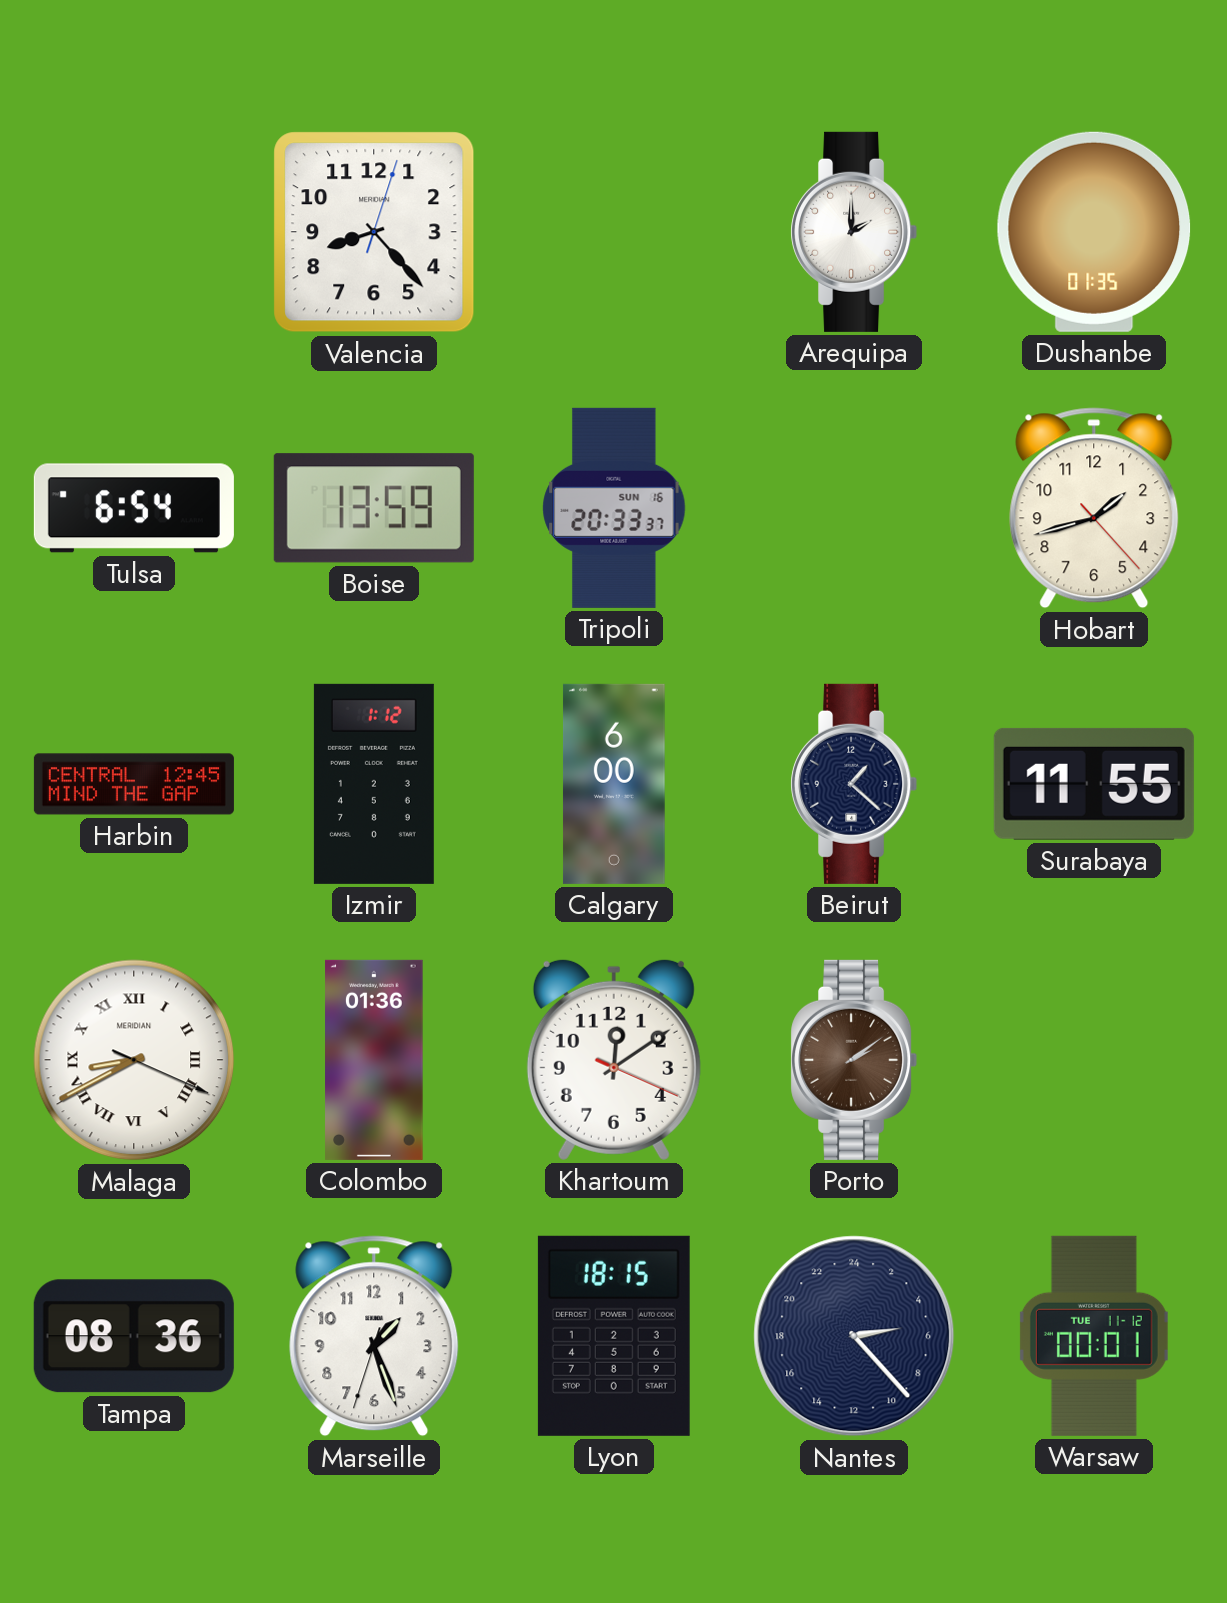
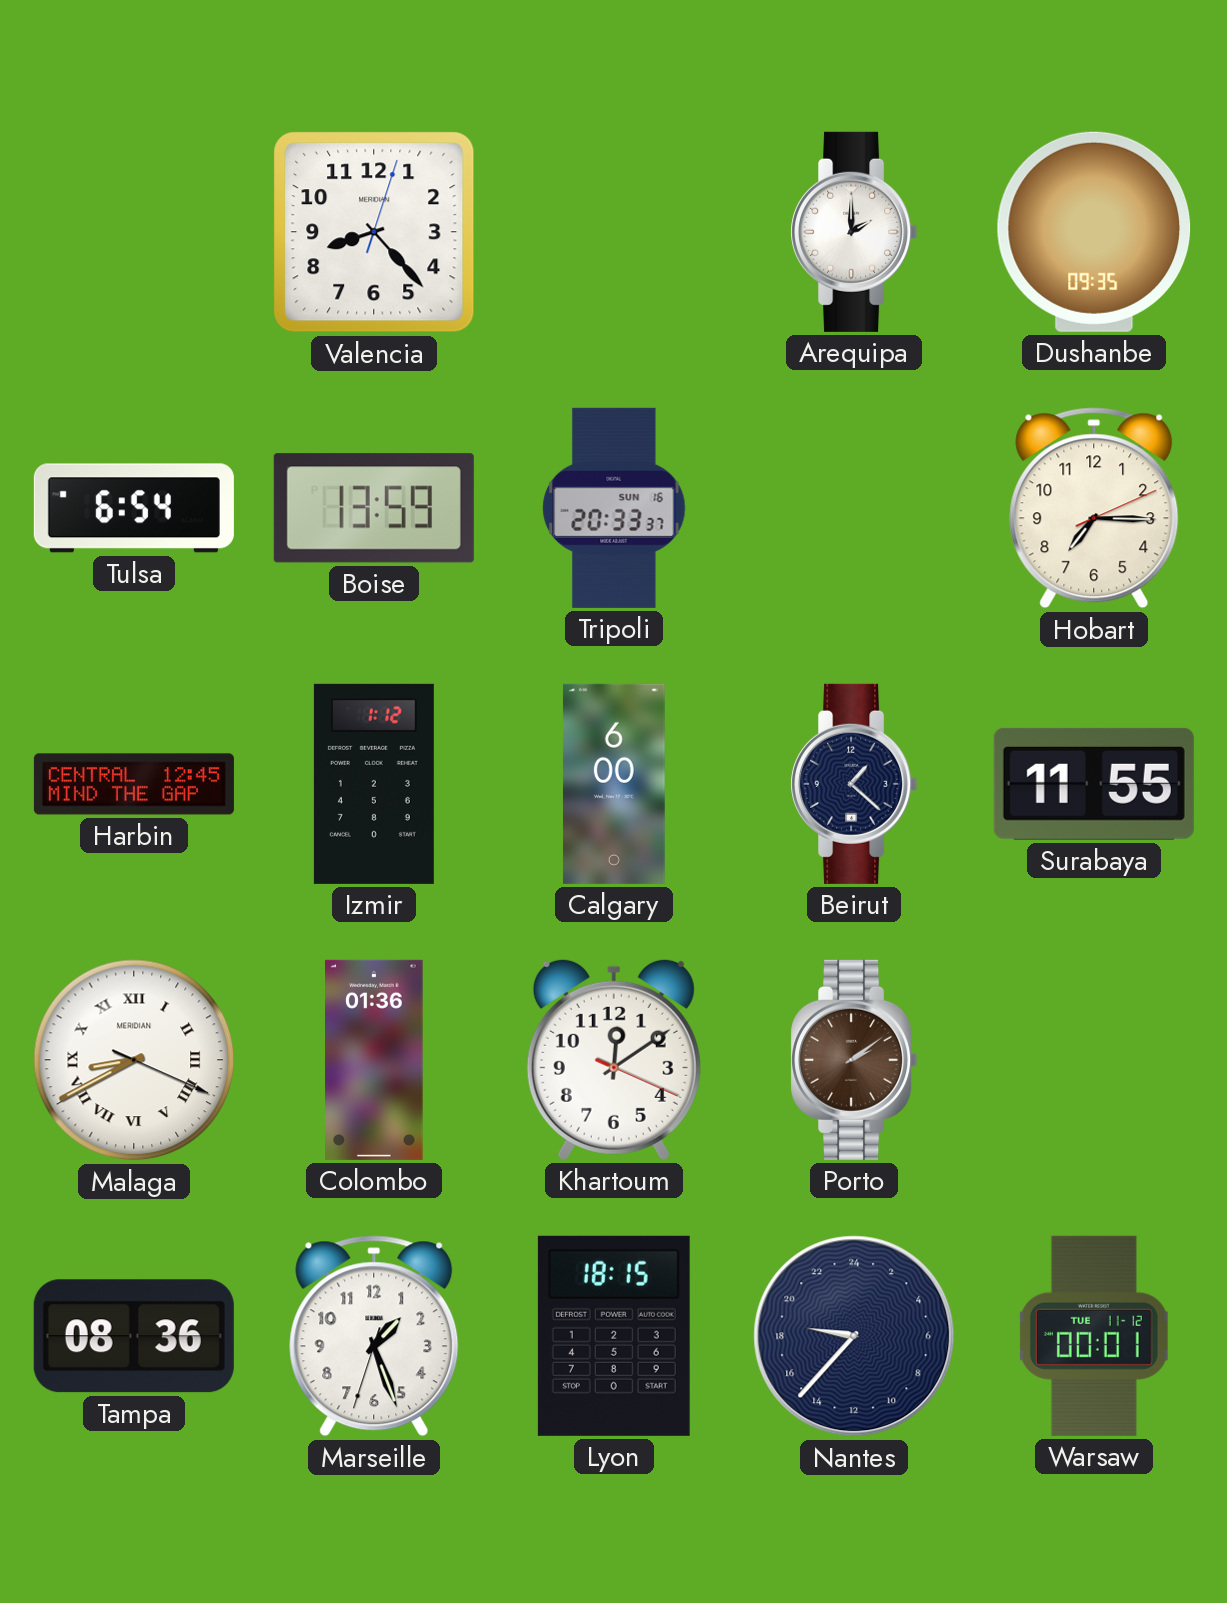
Dushanbe: 01:35 -> 09:35 (1094, 232)
Hobart: 1:42 -> 7:15 (1094, 508)
Nantes: 5:23 -> 18:37 (854, 1336)
